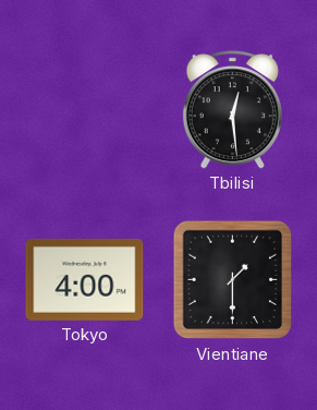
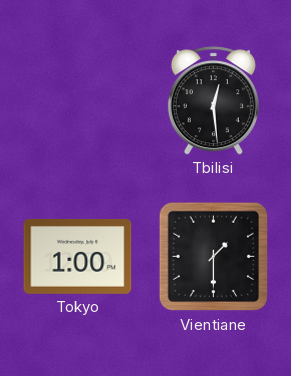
Tokyo: 4:00 -> 1:00 (78, 256)
